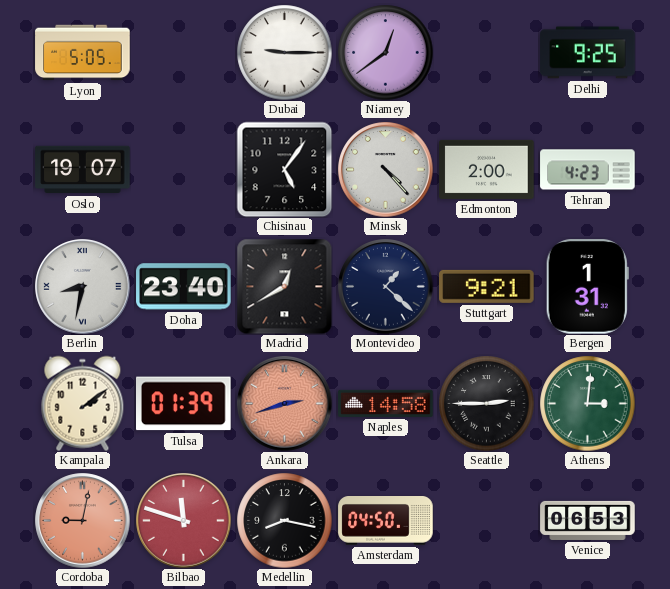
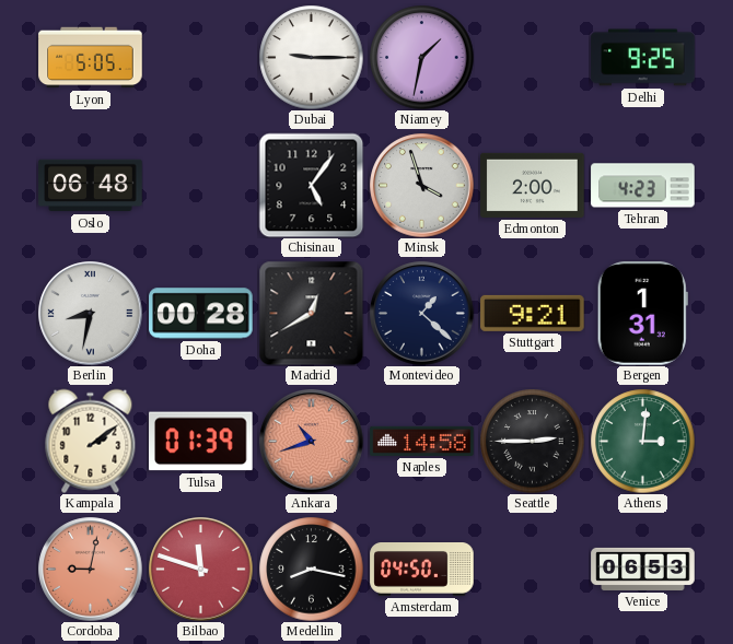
Niamey: 12:39 -> 1:32 (421, 57)
Oslo: 19:07 -> 06:48 (91, 186)
Minsk: 4:23 -> 3:57 (422, 186)
Doha: 23:40 -> 00:28 (201, 314)
Ankara: 2:42 -> 10:42 (312, 442)
